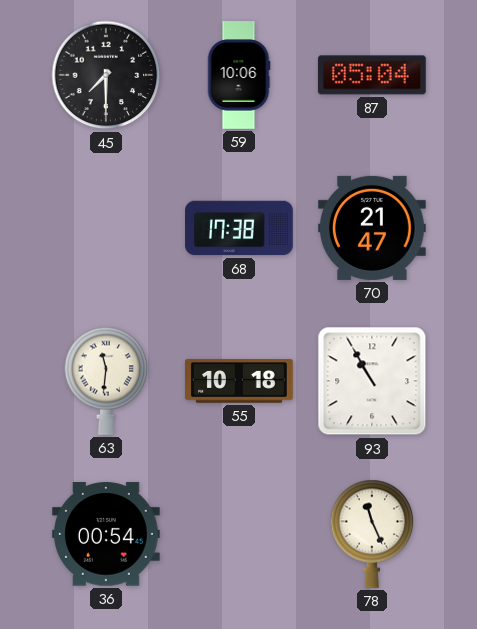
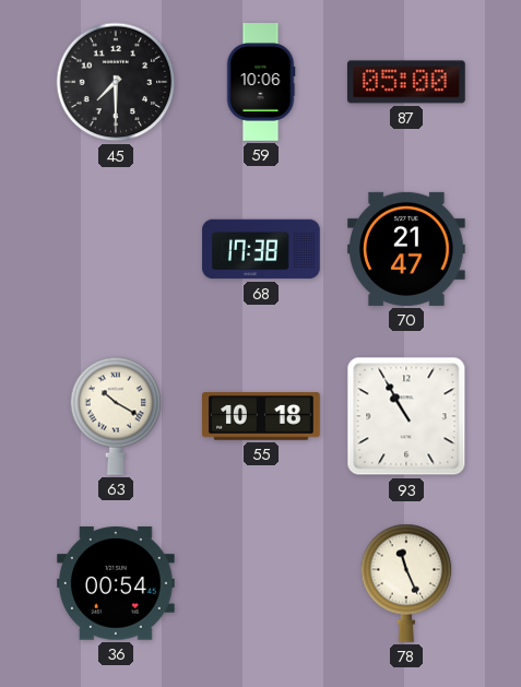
87: 05:04 -> 05:00 (406, 82)
63: 11:31 -> 10:20 (116, 416)
